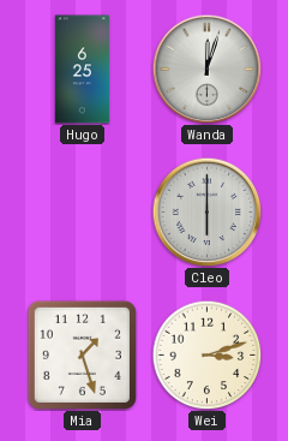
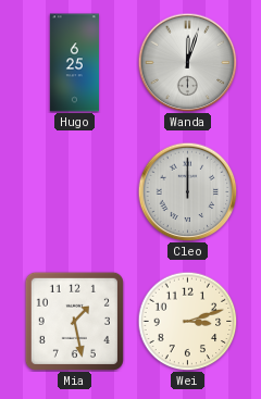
Cleo: 6:00 -> 12:00 (187, 191)
Mia: 1:27 -> 1:28 (74, 321)
